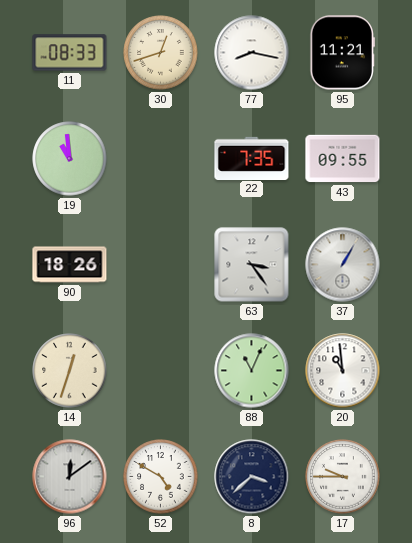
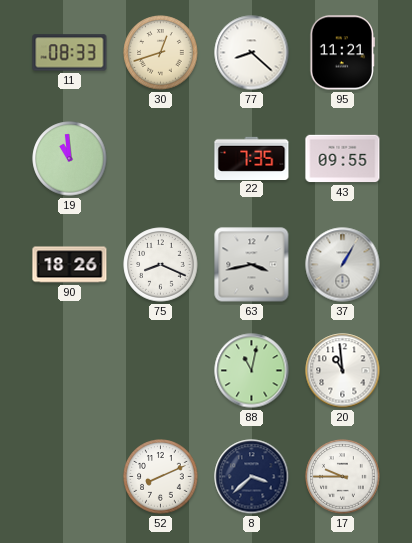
77: 8:17 -> 8:22 (252, 53)
75: none -> 8:19 (161, 265)
63: 3:24 -> 3:43 (252, 265)
14: 12:33 -> none (70, 371)
88: 11:04 -> 11:02 (252, 371)
96: 12:09 -> none (70, 477)
52: 4:50 -> 8:11 (161, 477)
